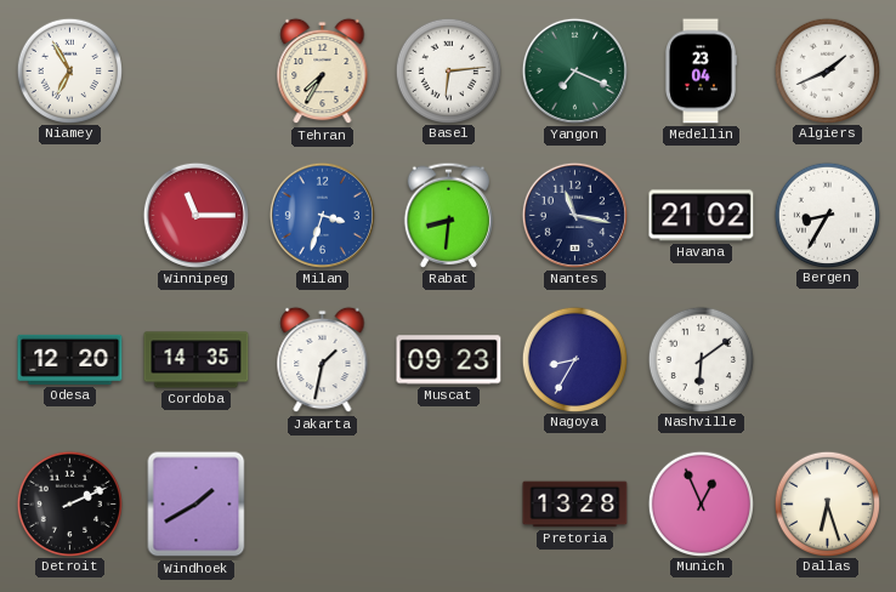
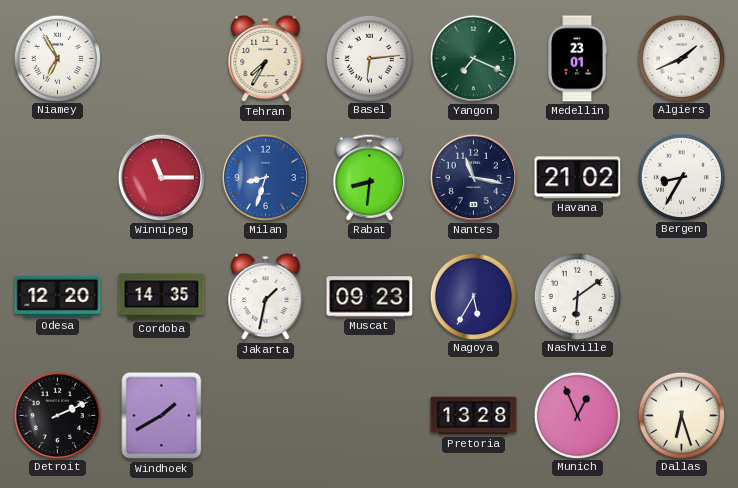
Medellin: 23:04 -> 23:01 (578, 59)
Milan: 3:33 -> 8:33 (265, 177)
Nagoya: 8:35 -> 5:35 (473, 296)
